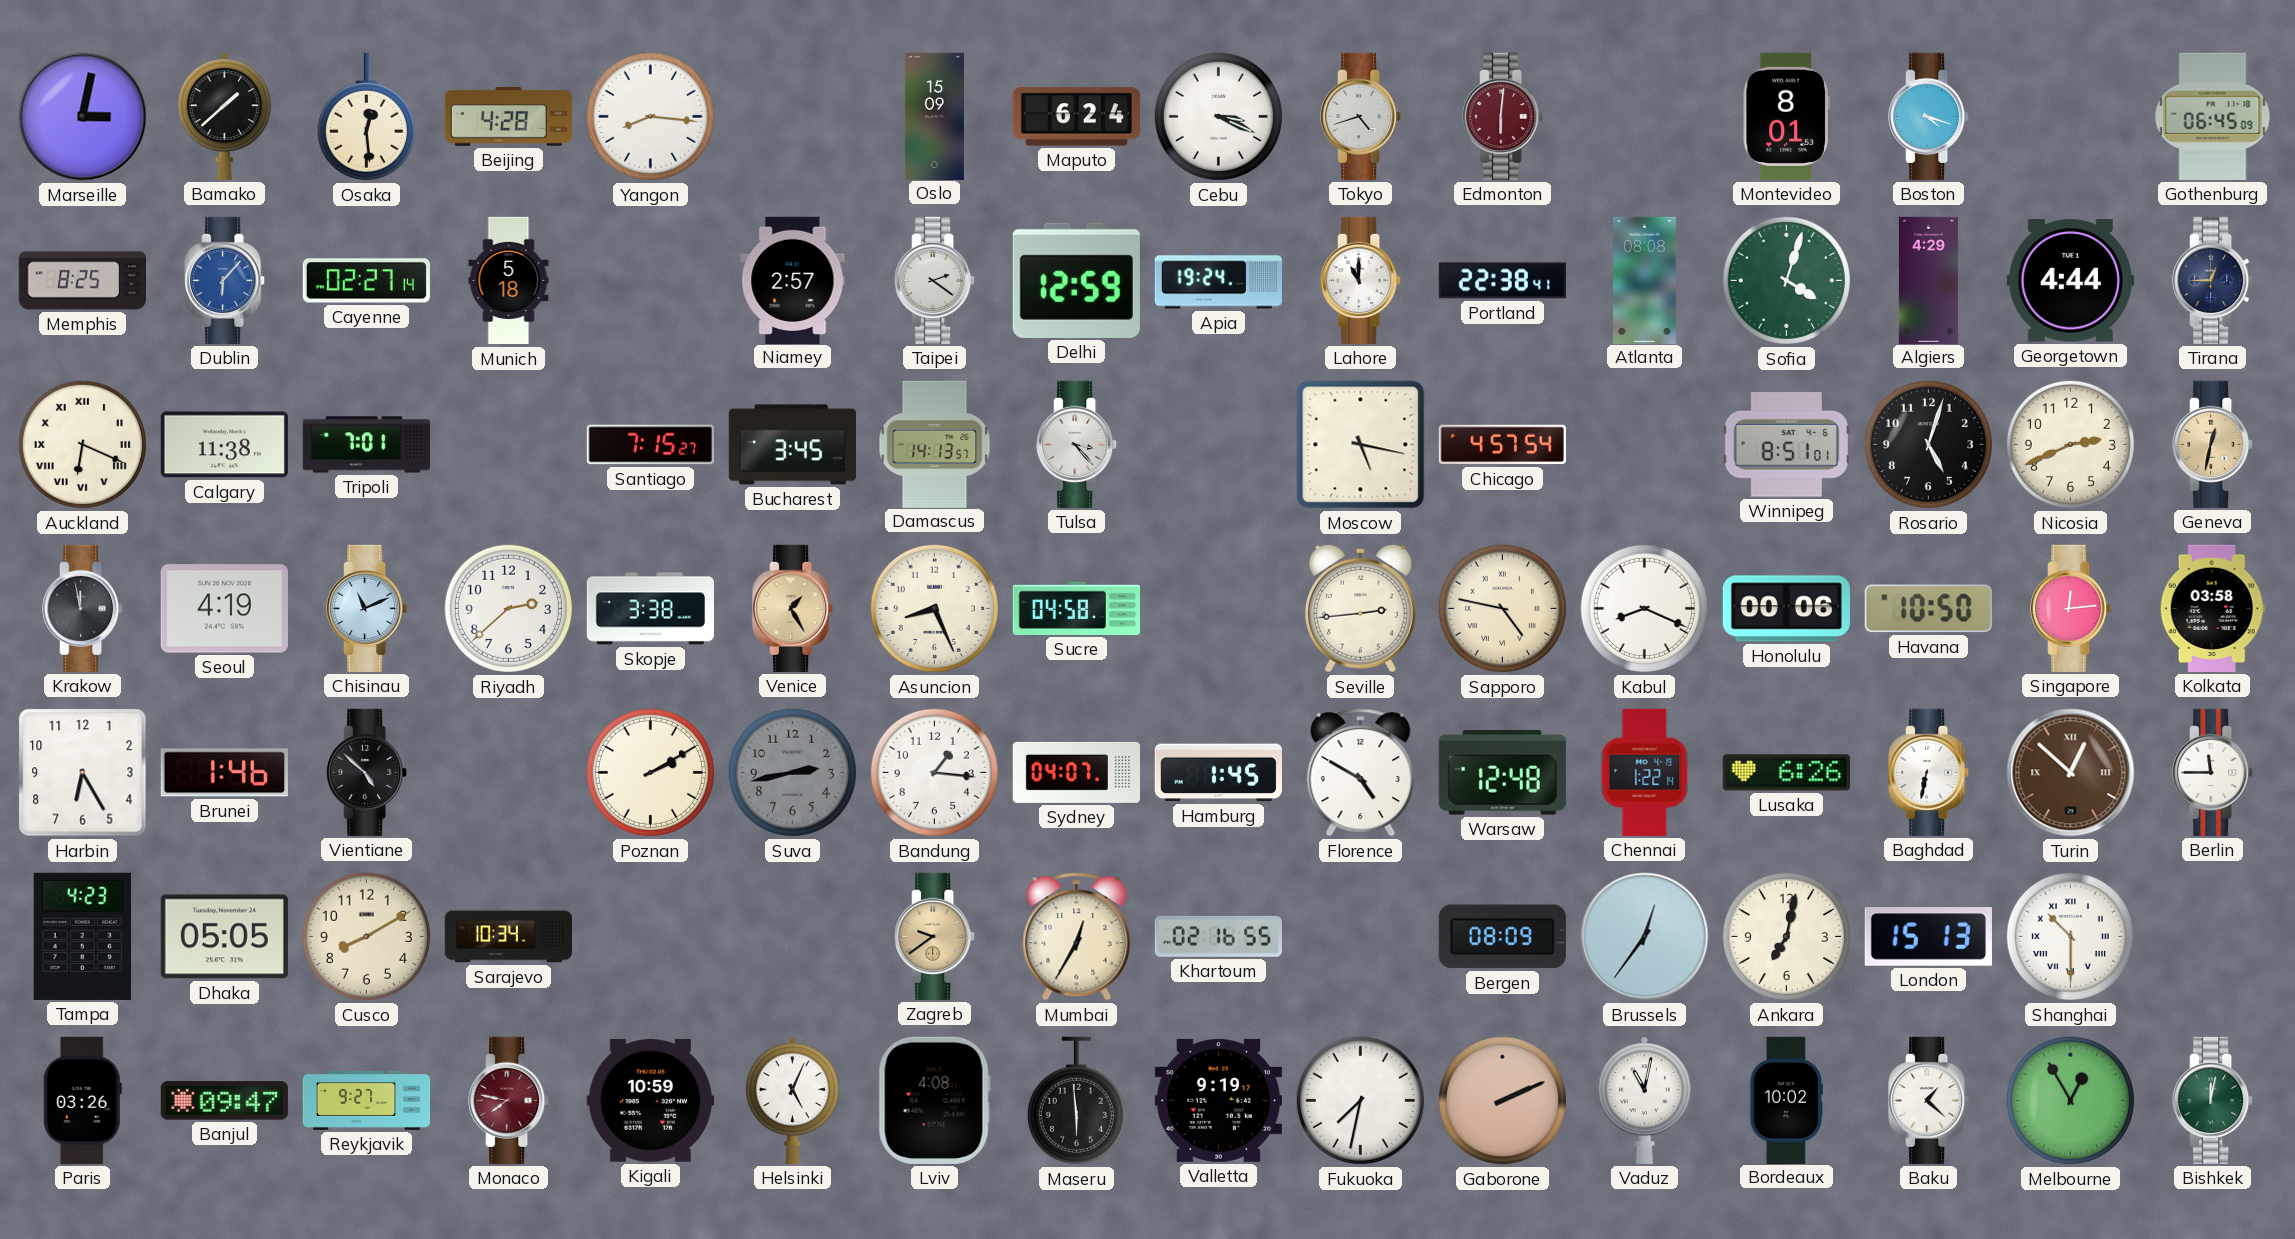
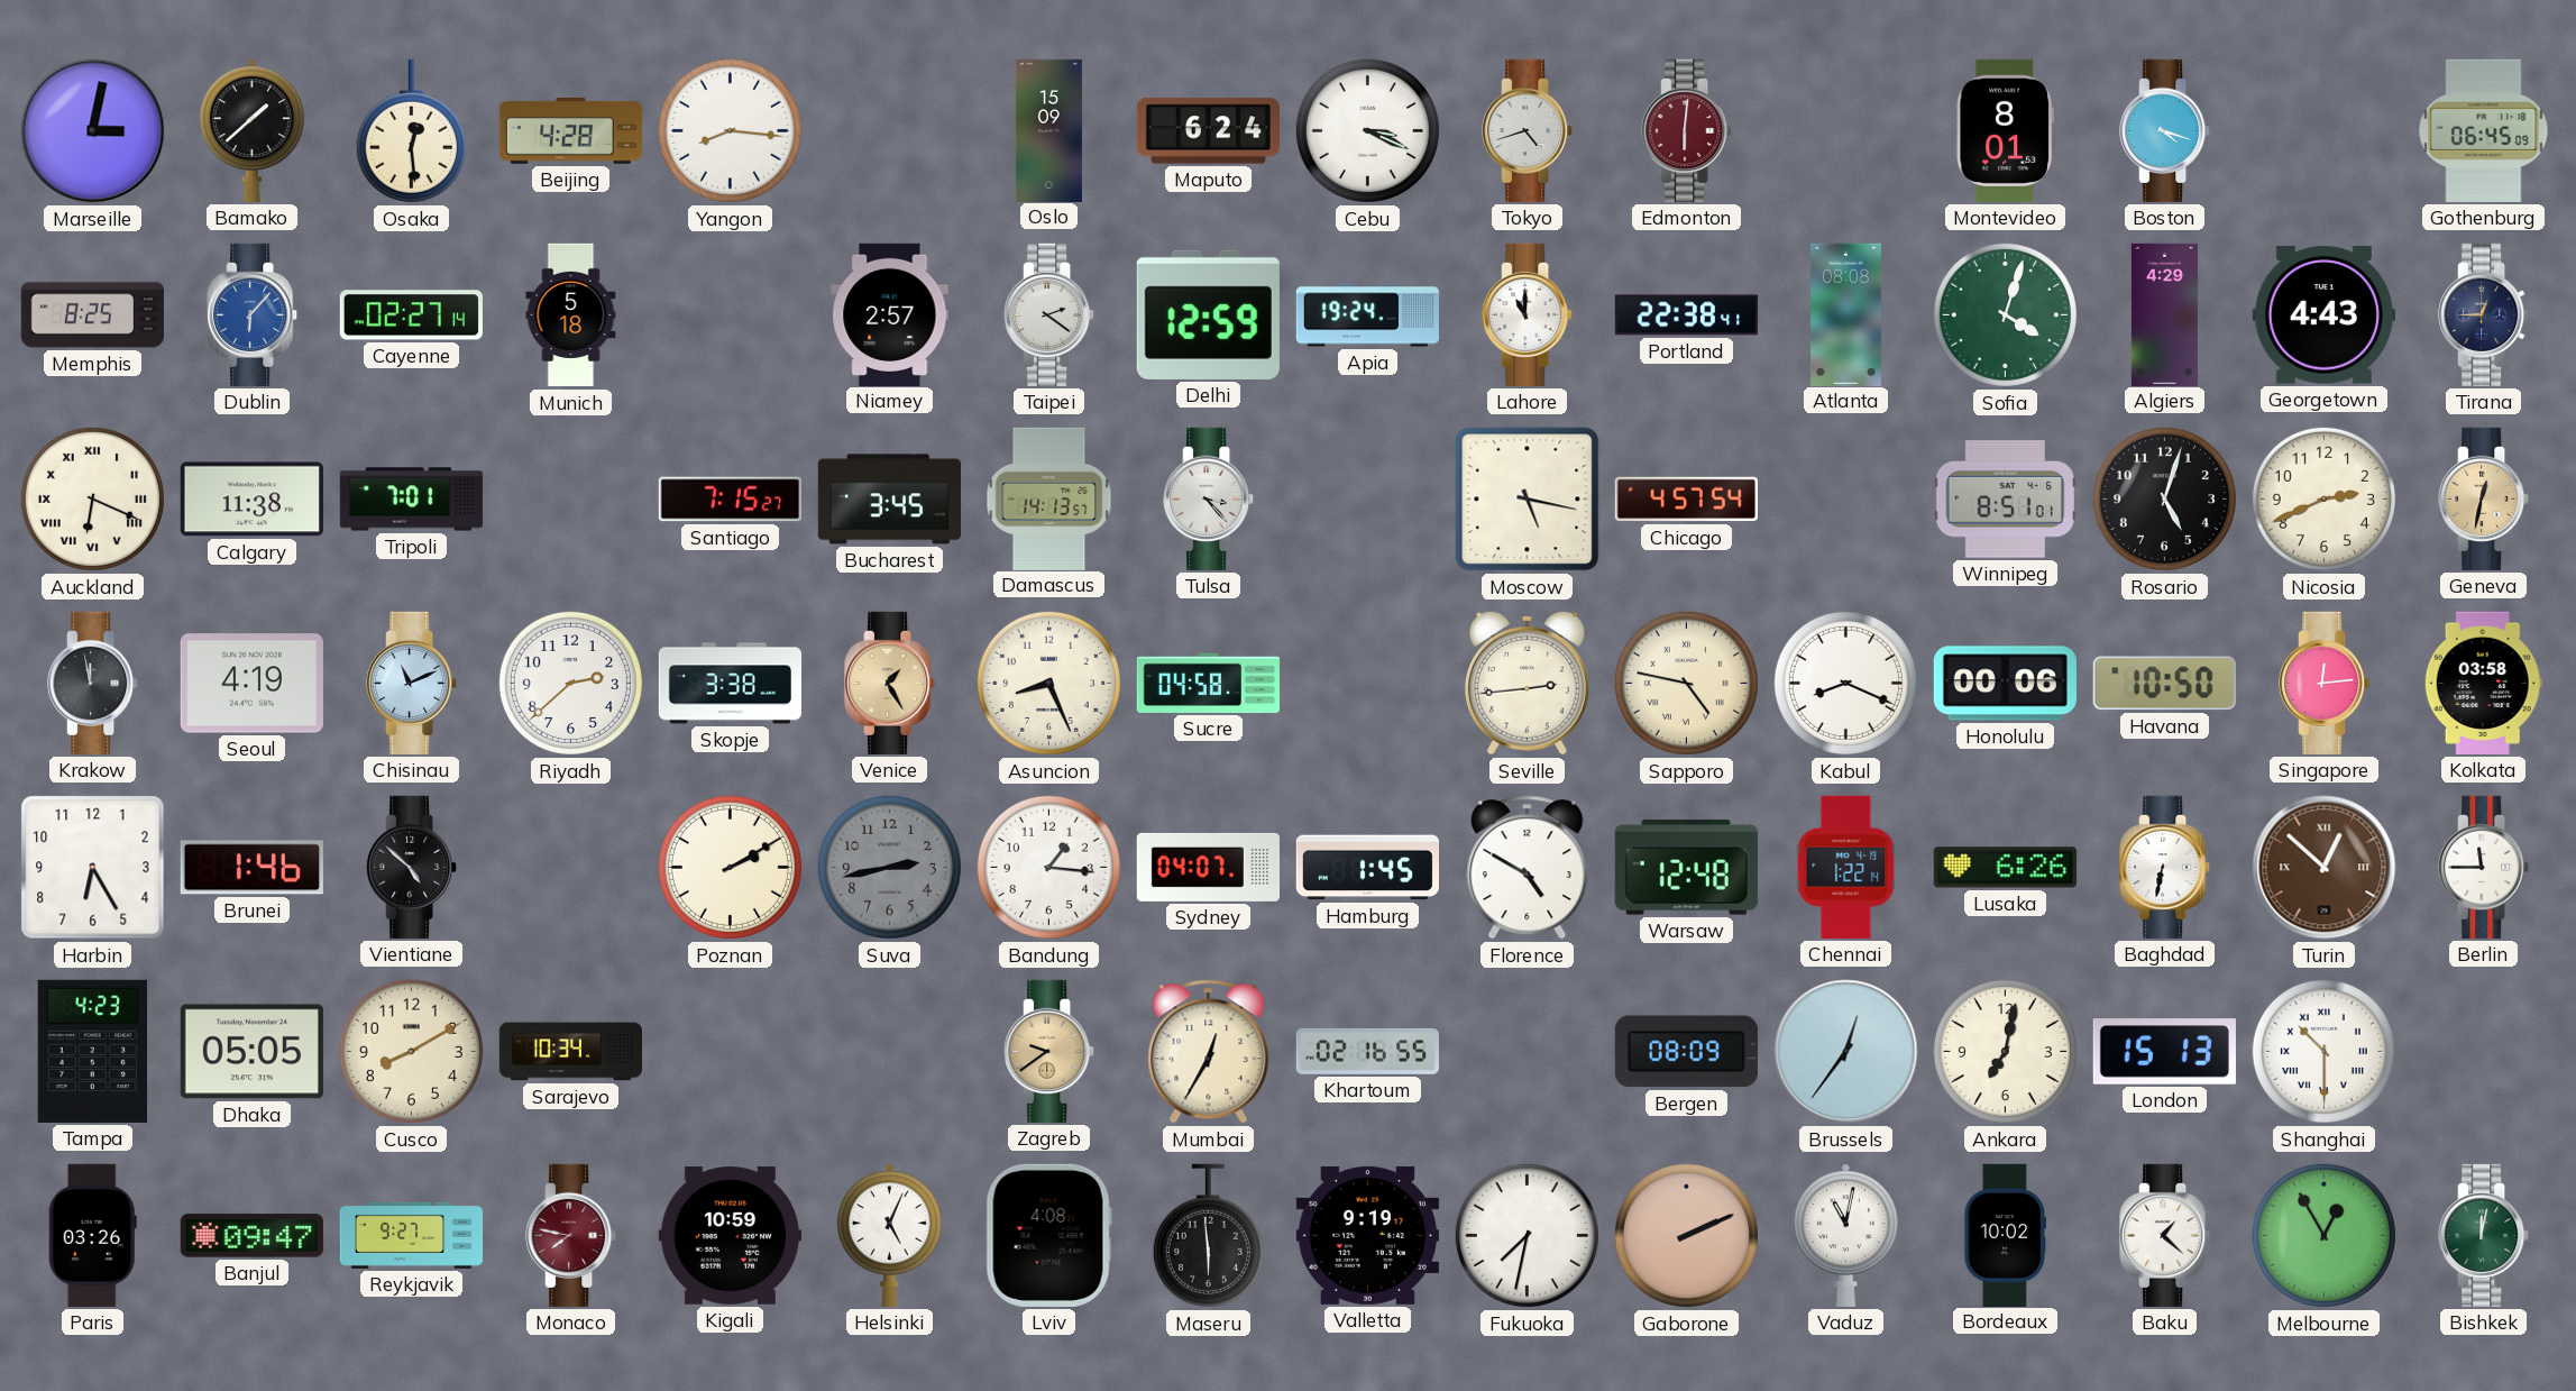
Georgetown: 4:44 -> 4:43 (2323, 315)
